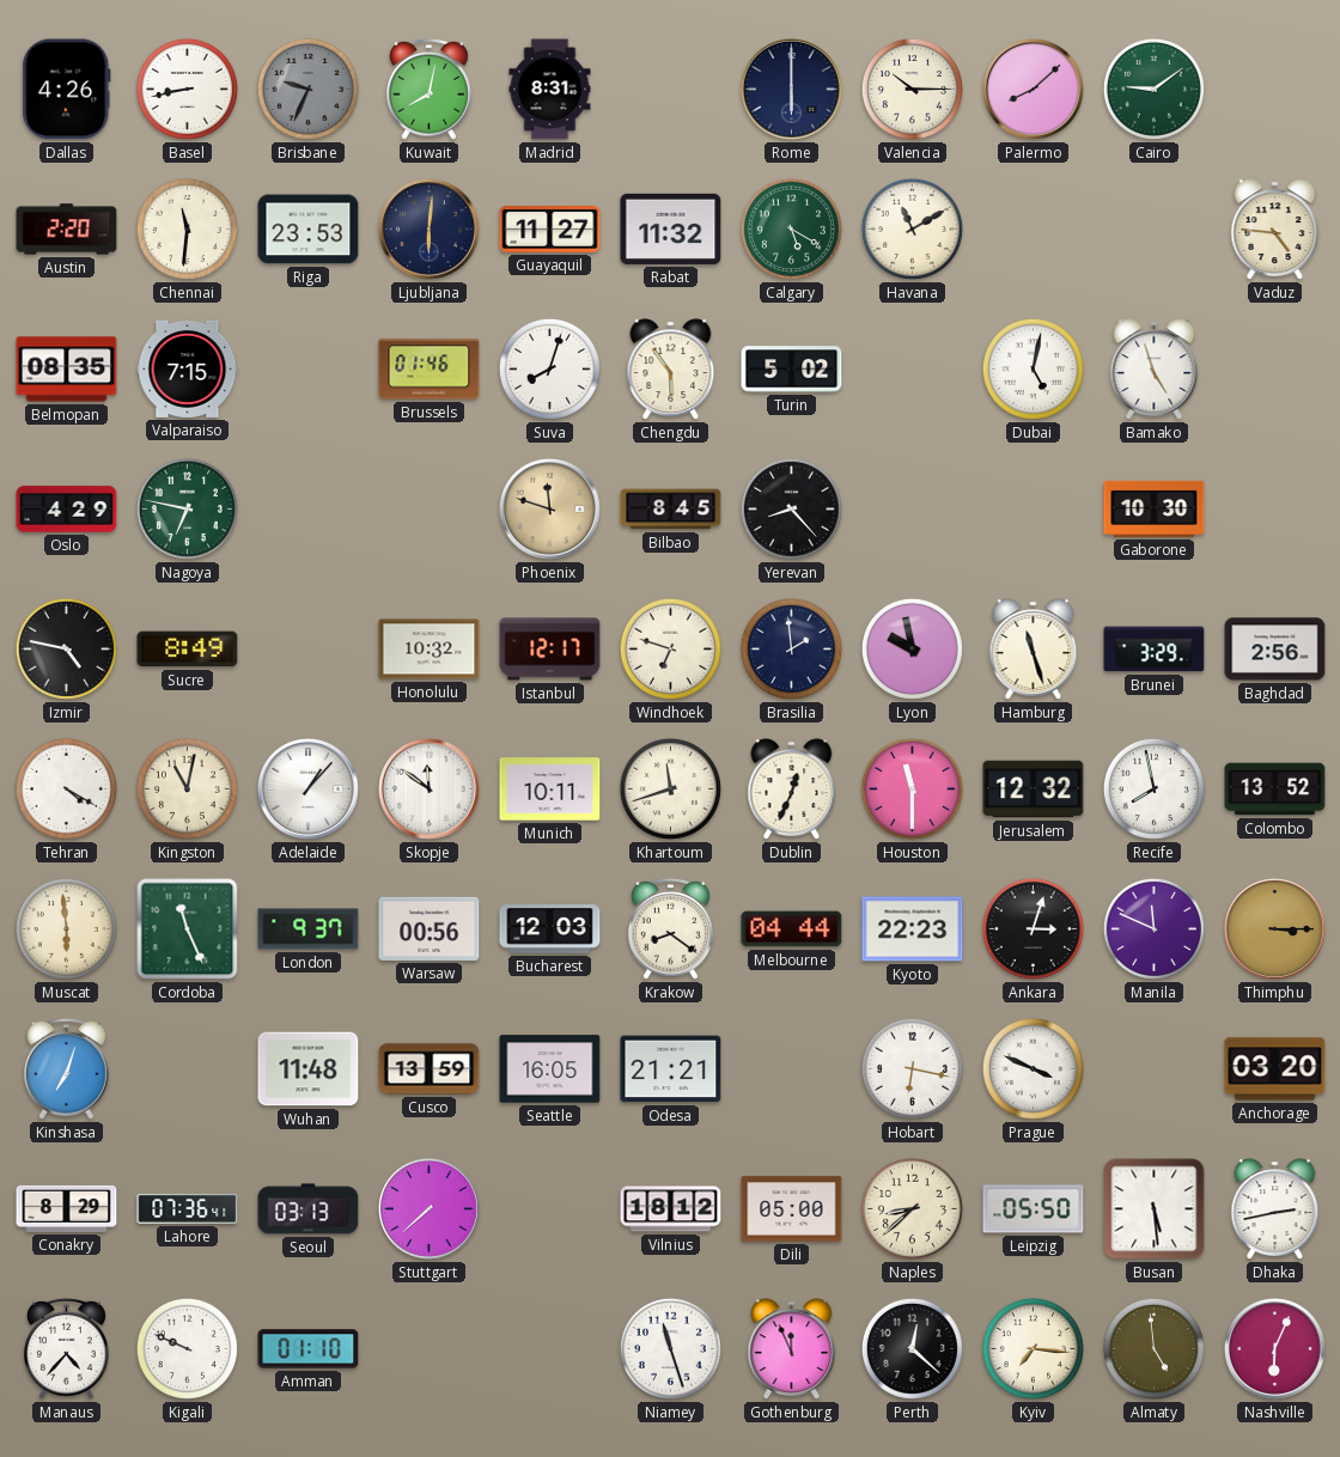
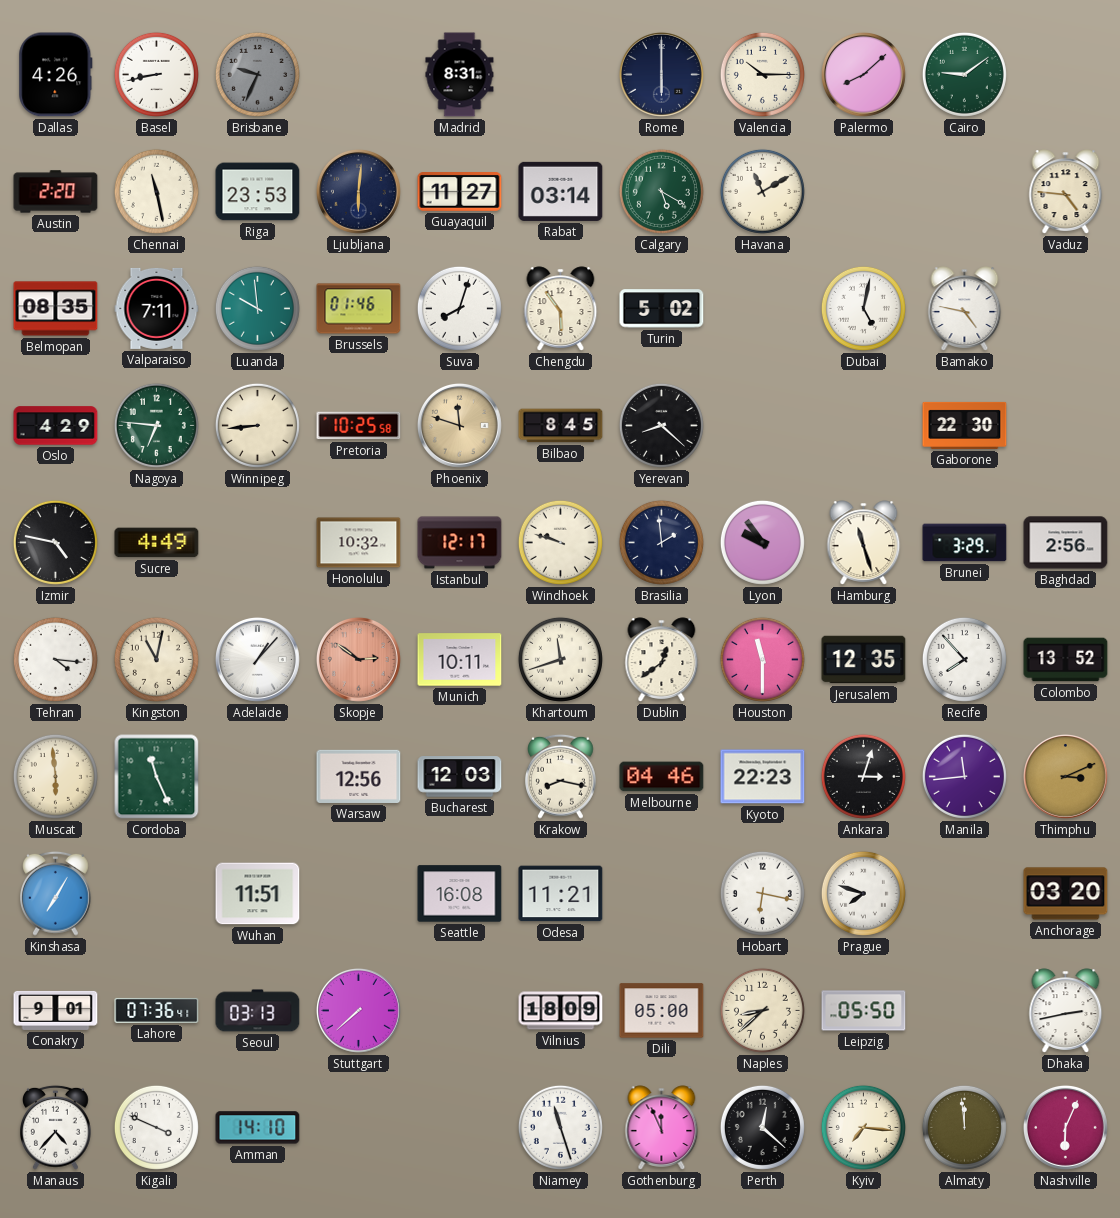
Kuwait: 8:02 -> none (430, 89)
Chennai: 11:31 -> 11:28 (156, 191)
Rabat: 11:32 -> 03:14 (561, 191)
Valparaiso: 7:15 -> 7:11 (157, 308)
Luanda: none -> 9:59 (257, 308)
Bamako: 4:57 -> 4:47 (965, 309)
Nagoya: 6:47 -> 6:46 (156, 425)
Winnipeg: none -> 8:44 (257, 425)
Pretoria: none -> 10:25 (359, 426)
Yerevan: 8:23 -> 8:22 (661, 425)
Gaborone: 10:30 -> 22:30 (965, 425)
Sucre: 8:49 -> 4:49 (157, 543)
Windhoek: 6:48 -> 9:48 (560, 542)
Lyon: 9:58 -> 9:54 (762, 542)
Tehran: 4:20 -> 4:16 (55, 659)
Skopje: 11:51 -> 2:51 (358, 659)
Skopje dial: white -> salmon (358, 659)
Dublin: 12:34 -> 12:39 (662, 660)
Jerusalem: 12:32 -> 12:35 (864, 660)
Recife: 7:58 -> 7:53 (964, 659)
London: 9:37 -> none (309, 929)
Warsaw: 00:56 -> 12:56 (359, 776)
Krakow: 8:21 -> 8:17 (561, 776)
Melbourne: 04:44 -> 04:46 (662, 777)
Manila: 11:49 -> 11:44 (964, 776)
Thimphu: 3:15 -> 3:11 (1065, 776)
Kinshasa: 7:03 -> 7:05 (56, 893)
Wuhan: 11:48 -> 11:51 (258, 894)
Cusco: 13:59 -> none (430, 1069)
Seattle: 16:05 -> 16:08 (460, 894)
Odesa: 21:21 -> 11:21 (561, 894)
Prague: 3:49 -> 7:48 (863, 893)
Conakry: 8:29 -> 9:01 (56, 1010)
Vilnius: 18:12 -> 18:09 (561, 1011)
Busan: 5:29 -> none (1155, 1209)
Kigali: 9:49 -> 3:49 (156, 1127)
Amman: 01:10 -> 14:10 (258, 1128)
Almaty: 4:59 -> 11:59 (964, 1127)
